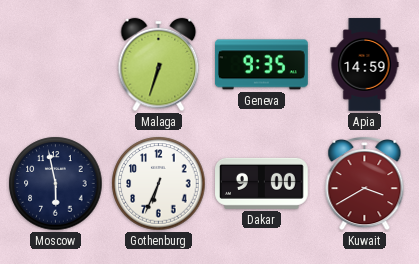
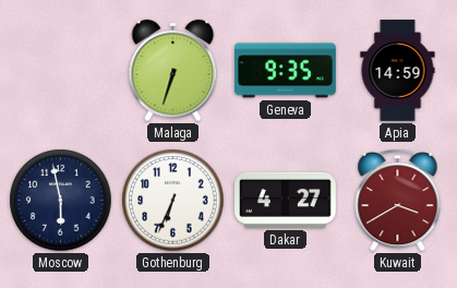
Dakar: 9:00 -> 4:27 (286, 200)
